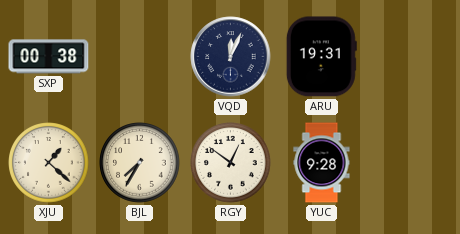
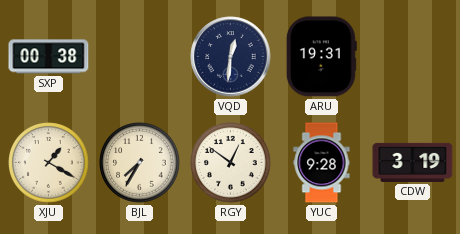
VQD: 12:04 -> 12:31 (231, 57)
XJU: 1:22 -> 1:20 (49, 163)
CDW: none -> 3:19 (413, 162)
